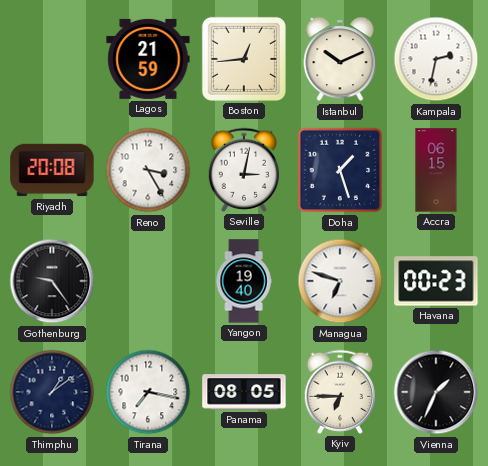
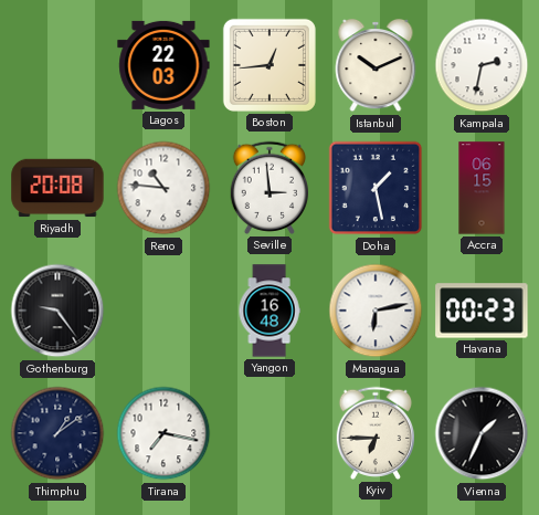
Lagos: 21:59 -> 22:03 (163, 65)
Reno: 3:25 -> 10:46 (163, 188)
Seville: 3:02 -> 2:59 (268, 188)
Doha: 1:27 -> 1:28 (376, 188)
Yangon: 19:40 -> 16:48 (269, 311)
Managua: 6:48 -> 6:13 (376, 311)
Panama: 08:05 -> none (244, 392)
